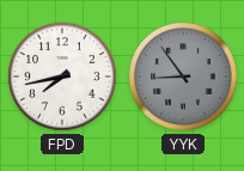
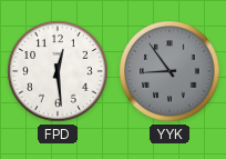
FPD: 7:43 -> 12:29 (58, 71)
